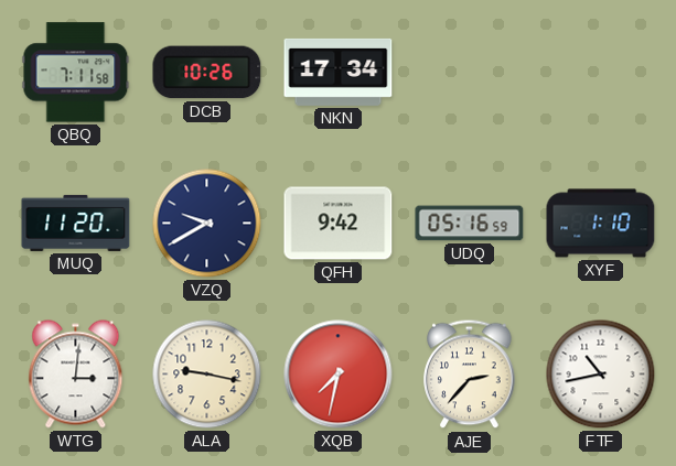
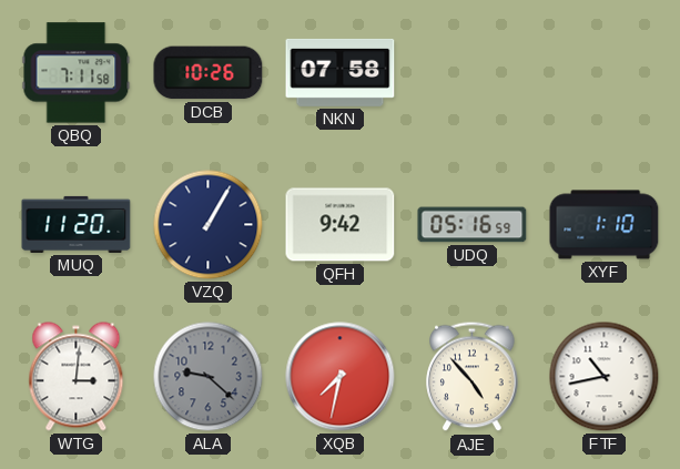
NKN: 17:34 -> 07:58 (341, 72)
VZQ: 9:40 -> 1:05 (209, 225)
ALA: 9:17 -> 9:22 (209, 377)
ALA dial: cream -> grey (209, 377)
AJE: 2:37 -> 4:53 (473, 377)
